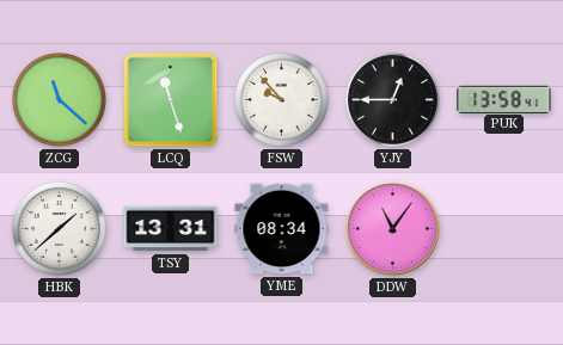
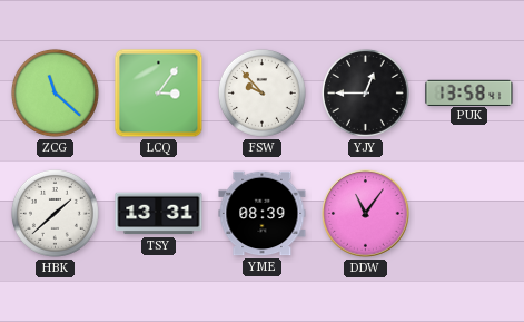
LCQ: 11:27 -> 3:06 (159, 94)
YME: 08:34 -> 08:39 (263, 214)
